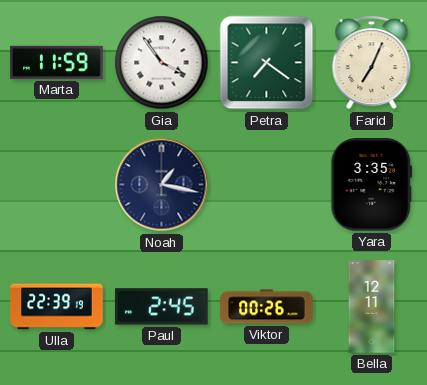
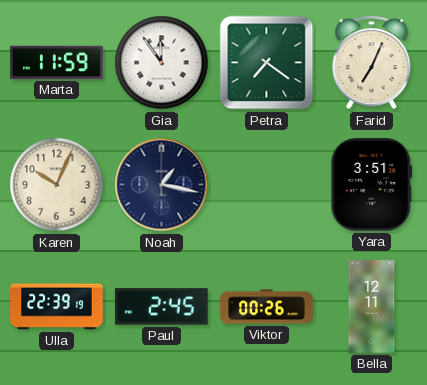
Gia: 3:54 -> 11:54 (162, 63)
Karen: none -> 10:04 (57, 185)
Yara: 3:35 -> 3:51 (372, 185)
